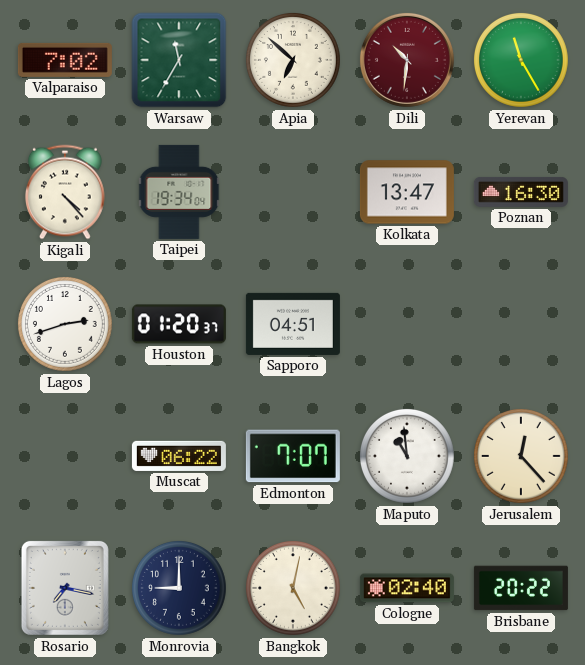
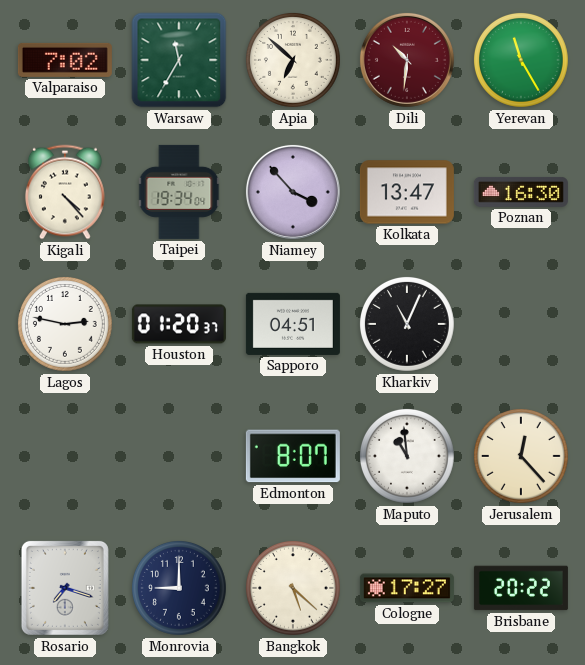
Niamey: none -> 3:53 (293, 192)
Lagos: 2:42 -> 2:47 (65, 324)
Kharkiv: none -> 11:04 (407, 324)
Muscat: 06:22 -> none (179, 456)
Edmonton: 7:07 -> 8:07 (293, 456)
Rosario: 7:17 -> 7:18 (65, 588)
Bangkok: 5:02 -> 5:22 (293, 588)
Cologne: 02:40 -> 17:27 (407, 588)
